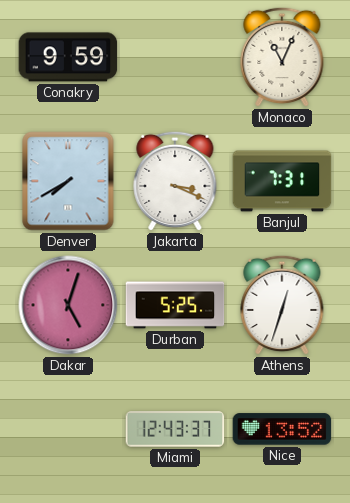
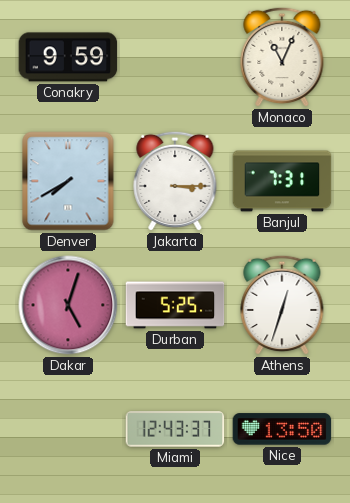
Jakarta: 3:19 -> 3:15 (175, 181)
Nice: 13:52 -> 13:50 (282, 429)
